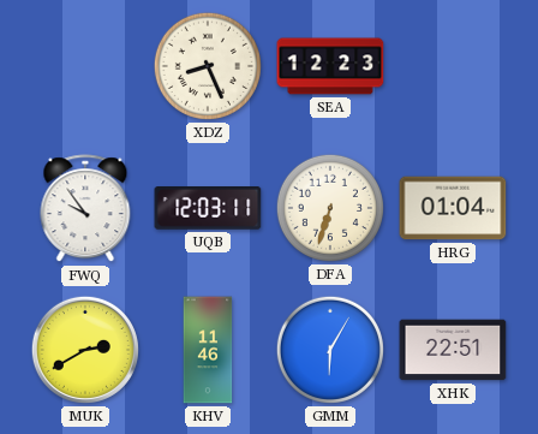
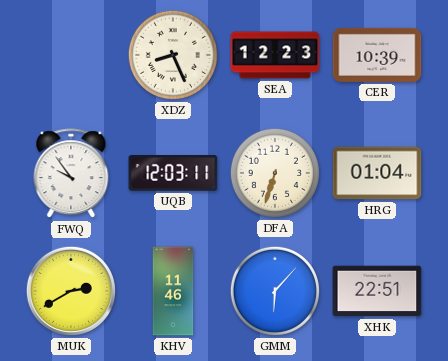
CER: none -> 10:39 (377, 55)
GMM: 6:05 -> 6:07 (275, 291)
